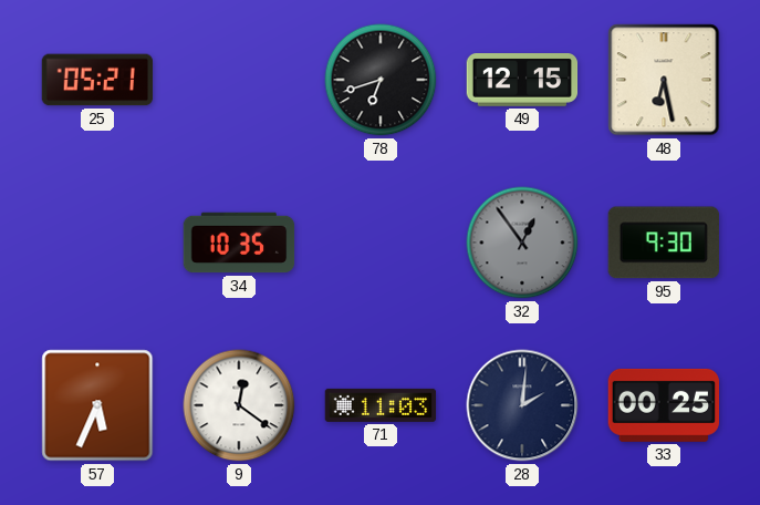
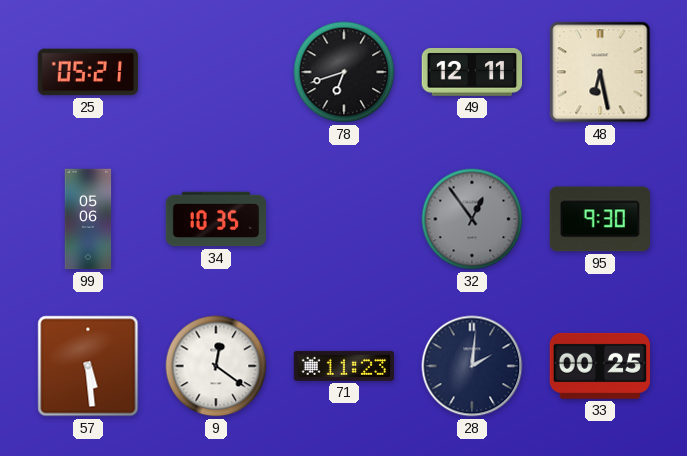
49: 12:15 -> 12:11 (472, 73)
99: none -> 05:06 (88, 219)
57: 5:34 -> 5:29 (88, 366)
71: 11:03 -> 11:23 (344, 366)
